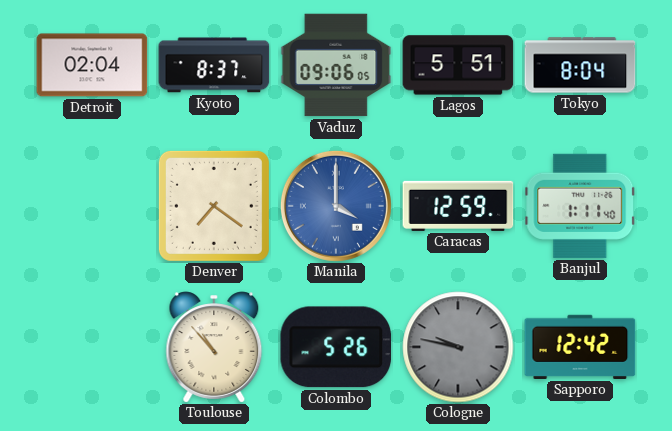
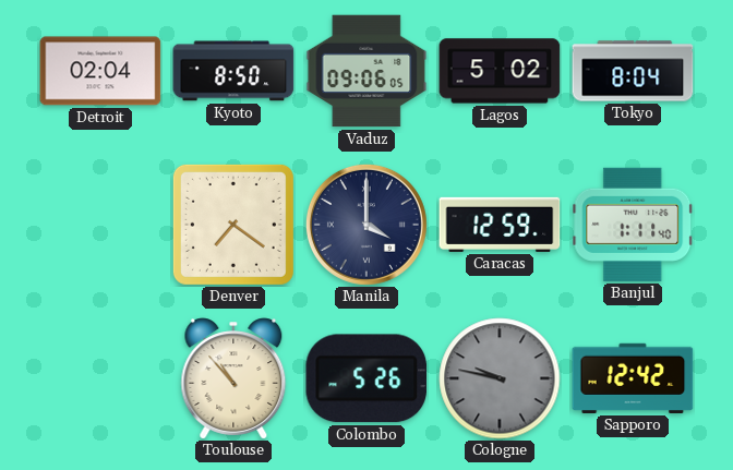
Kyoto: 8:37 -> 8:50 (233, 71)
Lagos: 5:51 -> 5:02 (500, 71)
Manila dial: blue -> navy (366, 225)
